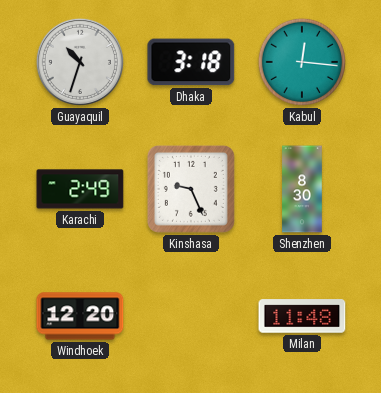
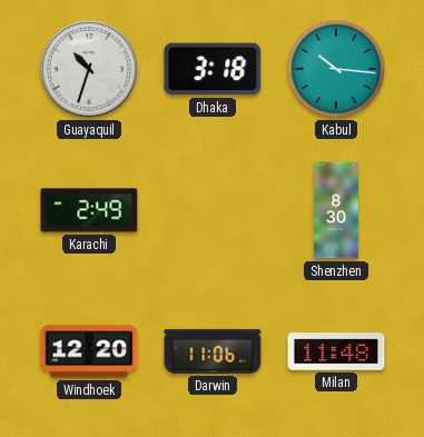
Kabul: 12:16 -> 10:16 (336, 69)
Kinshasa: 9:26 -> none (191, 189)
Darwin: none -> 11:06 (213, 351)
